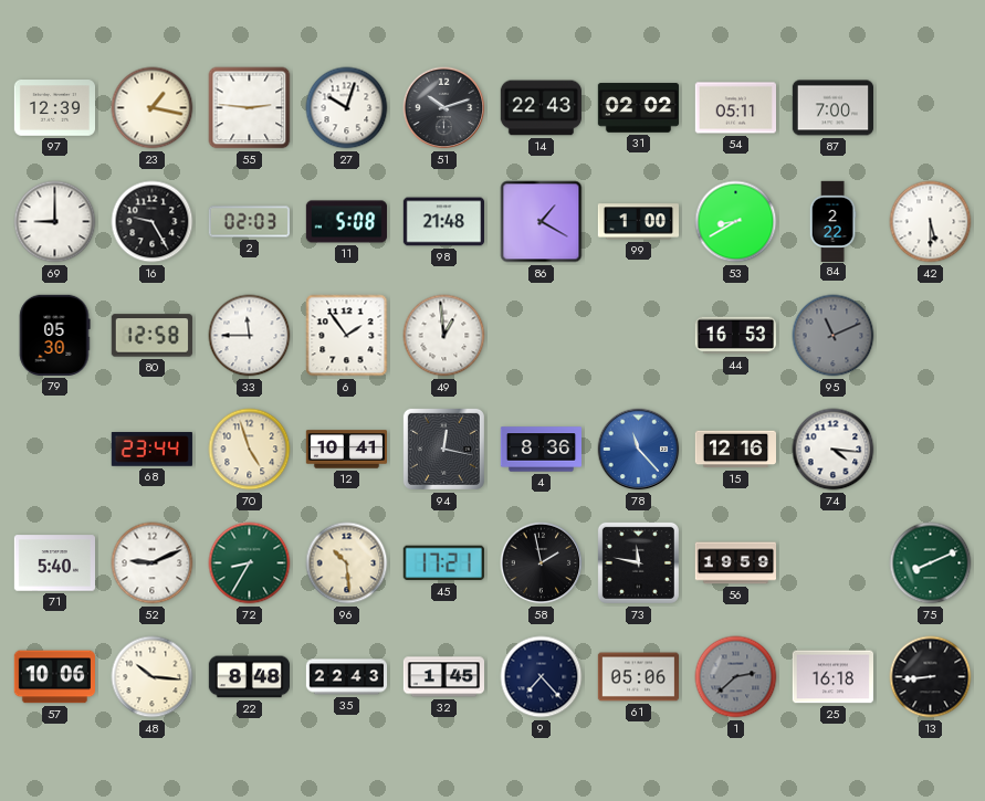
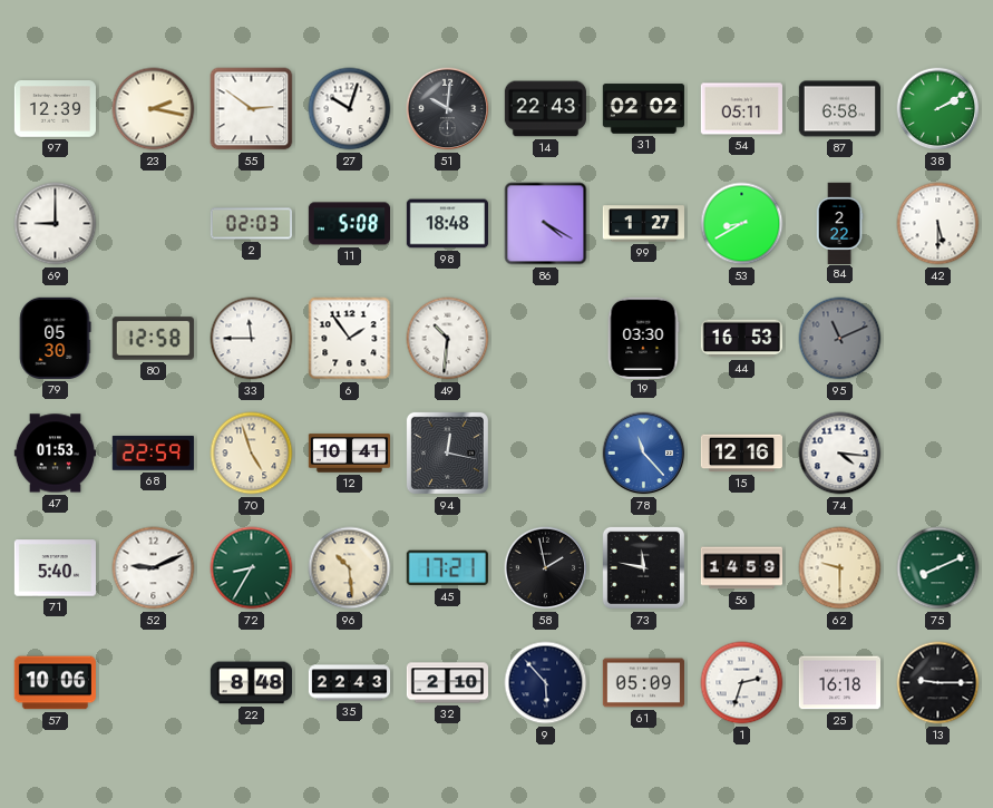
23: 1:17 -> 2:17 (154, 109)
55: 2:46 -> 2:51 (252, 109)
51: 10:12 -> 10:01 (448, 109)
87: 7:00 -> 6:58 (839, 109)
38: none -> 2:10 (938, 109)
16: 9:25 -> none (153, 222)
98: 21:48 -> 18:48 (447, 224)
86: 1:20 -> 4:20 (546, 224)
99: 1:00 -> 1:27 (643, 224)
49: 12:59 -> 10:31 (448, 339)
19: none -> 03:30 (643, 338)
47: none -> 01:53 (55, 454)
68: 23:44 -> 22:59 (153, 454)
4: 8:36 -> none (541, 450)
56: 19:59 -> 14:59 (741, 568)
62: none -> 9:30 (840, 568)
48: 10:16 -> none (153, 677)
32: 1:45 -> 2:10 (448, 683)
9: 7:23 -> 5:53 (546, 683)
61: 05:06 -> 05:09 (643, 683)
1: 2:38 -> 2:33 (742, 683)
1 dial: grey -> white (742, 683)
13: 8:44 -> 9:15 (938, 683)
